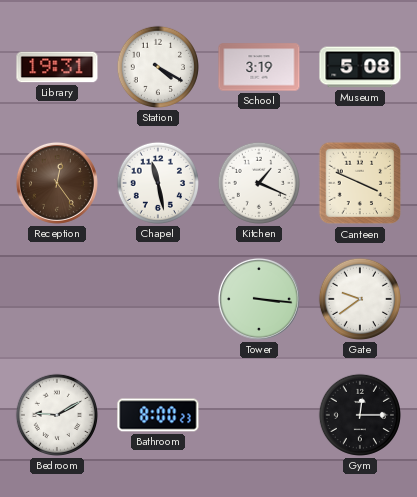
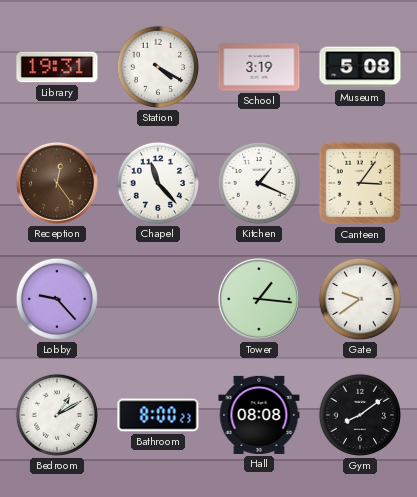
Chapel: 11:28 -> 11:23 (158, 183)
Canteen: 3:49 -> 3:06 (360, 183)
Lobby: none -> 9:23 (57, 299)
Tower: 3:16 -> 1:16 (259, 299)
Bedroom: 9:10 -> 1:10 (57, 415)
Hall: none -> 08:08 (259, 415)
Gym: 12:15 -> 8:09 (360, 415)
